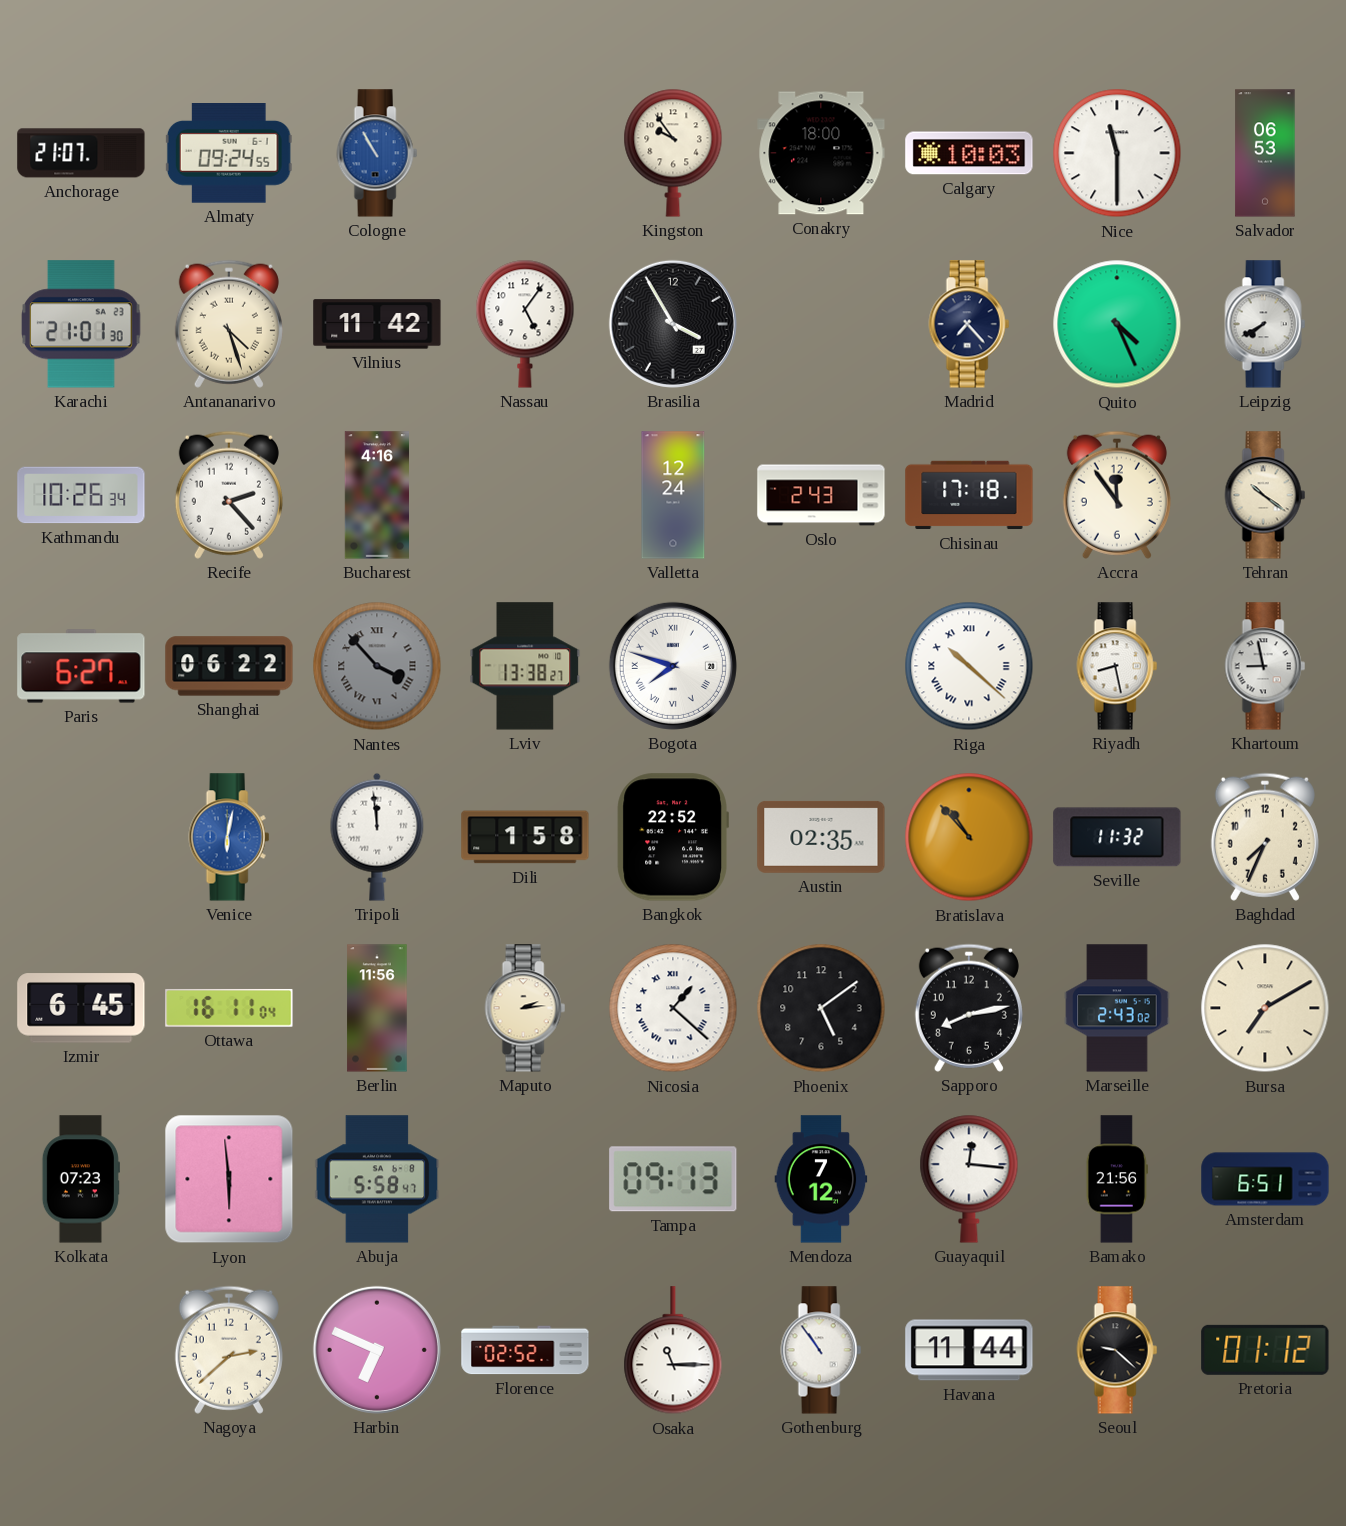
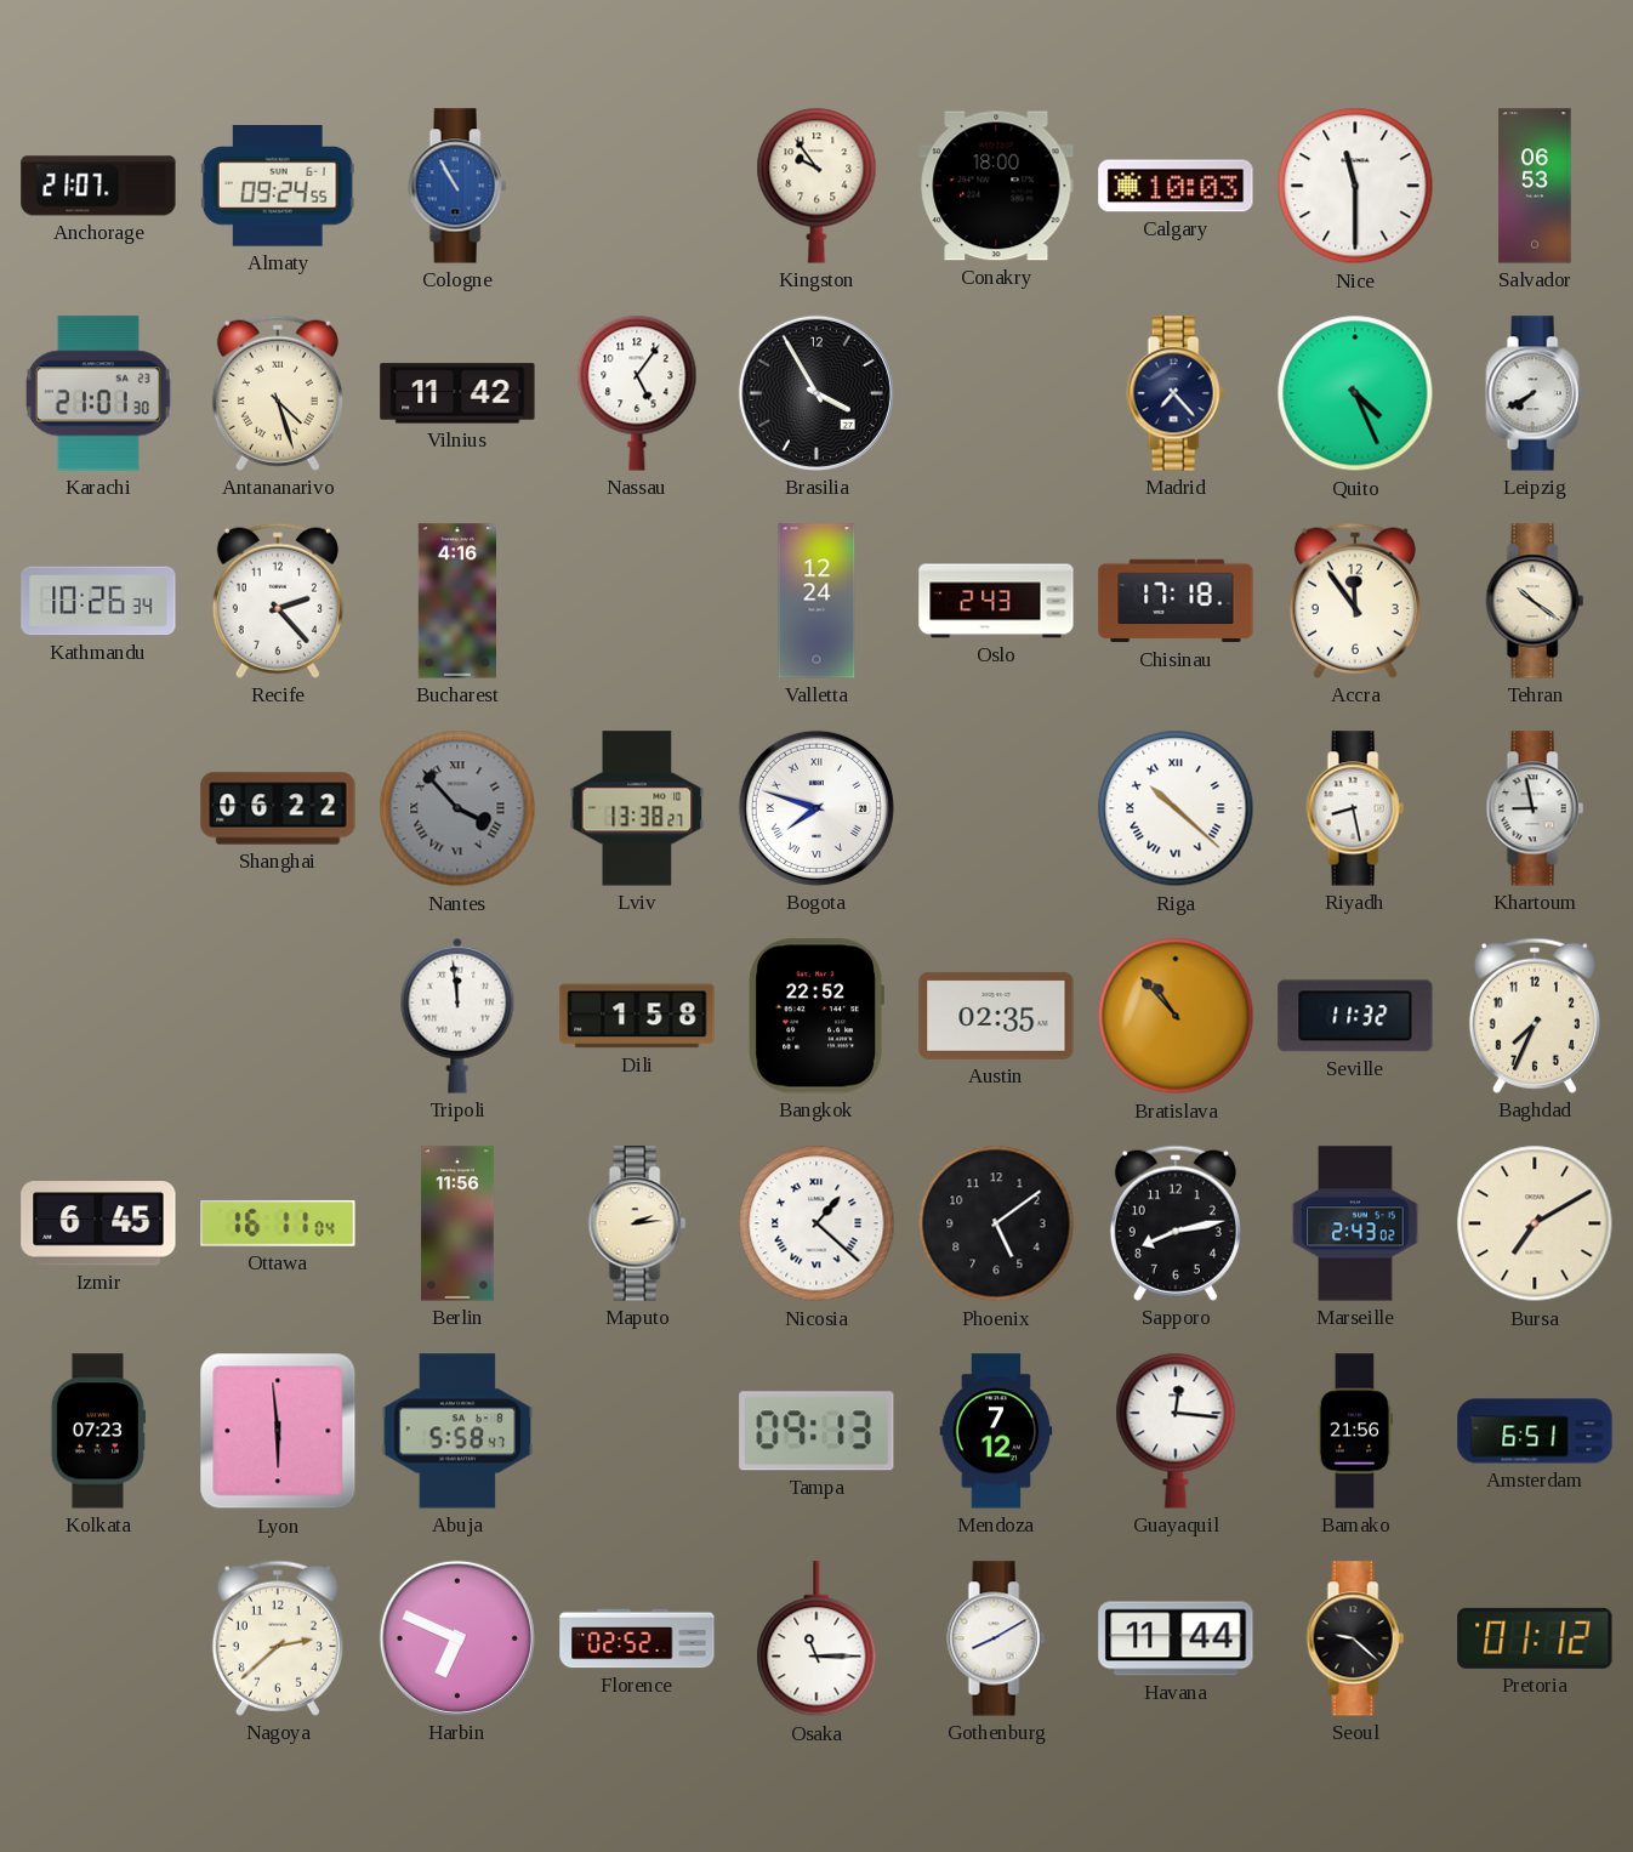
Paris: 6:27 -> none (81, 666)
Venice: 6:02 -> none (229, 837)
Gothenburg: 10:54 -> 8:10 (996, 1638)
